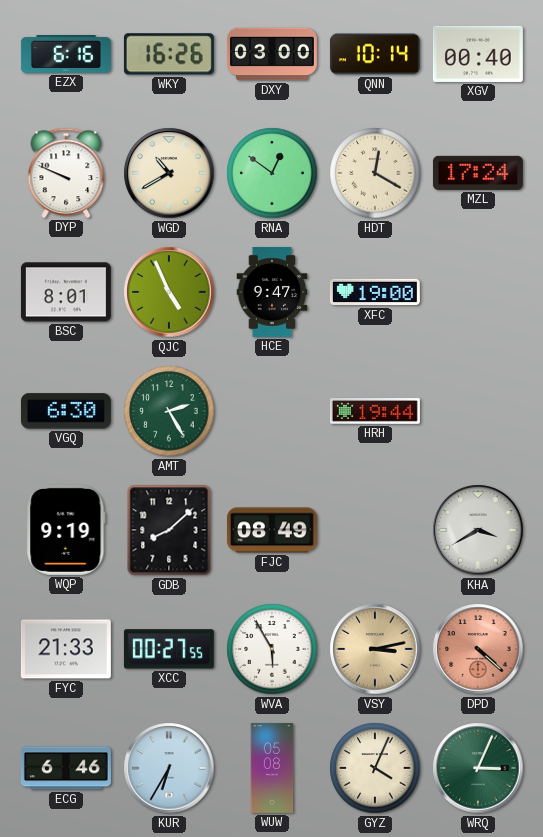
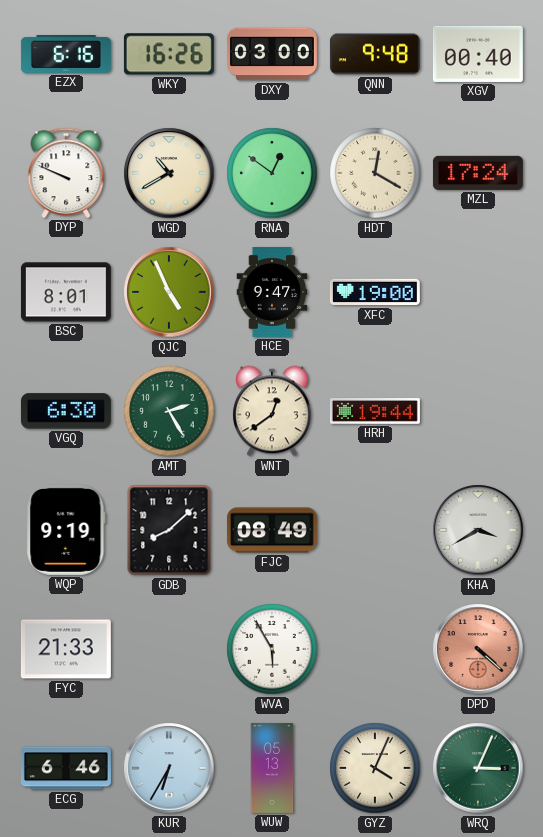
QNN: 10:14 -> 9:48 (375, 54)
WNT: none -> 12:39 (272, 411)
XCC: 00:27 -> none (169, 649)
VSY: 3:13 -> none (375, 649)
WUW: 05:08 -> 05:13 (272, 768)
